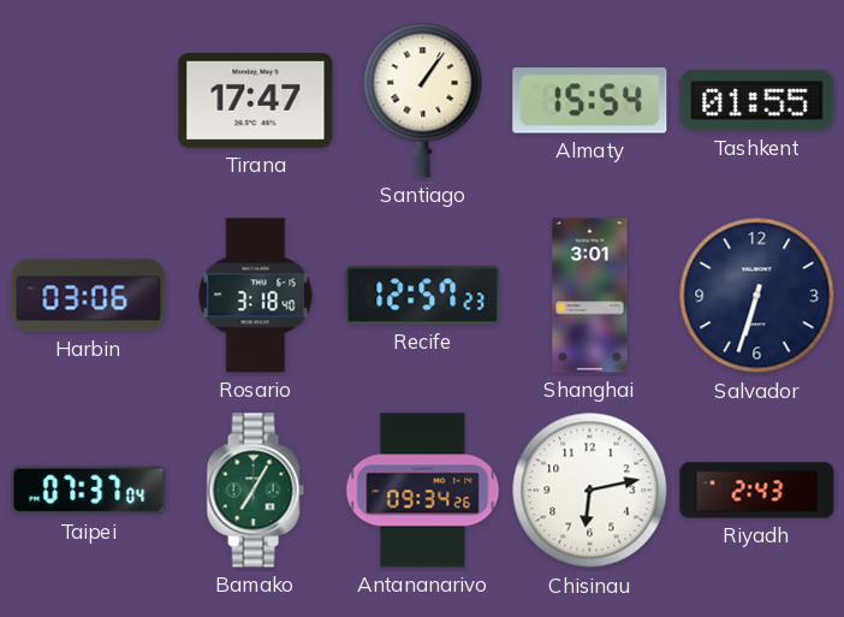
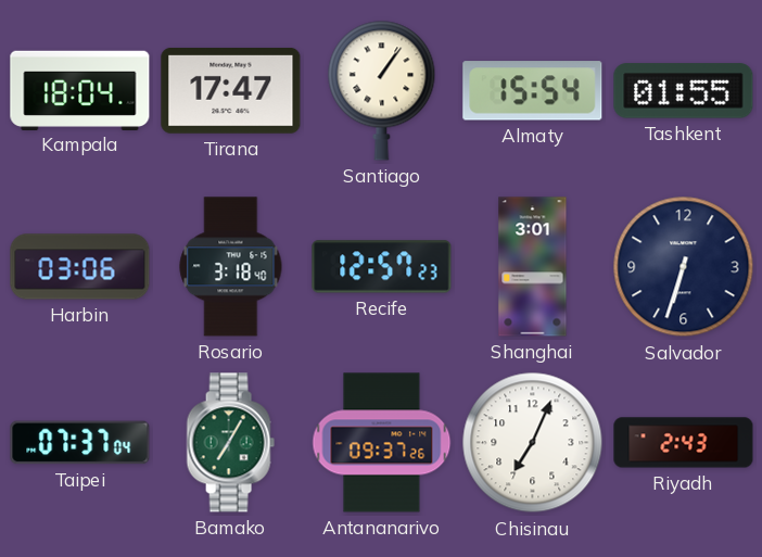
Kampala: none -> 18:04 (80, 90)
Antananarivo: 09:34 -> 09:37 (382, 443)
Chisinau: 6:13 -> 7:04 (533, 443)
